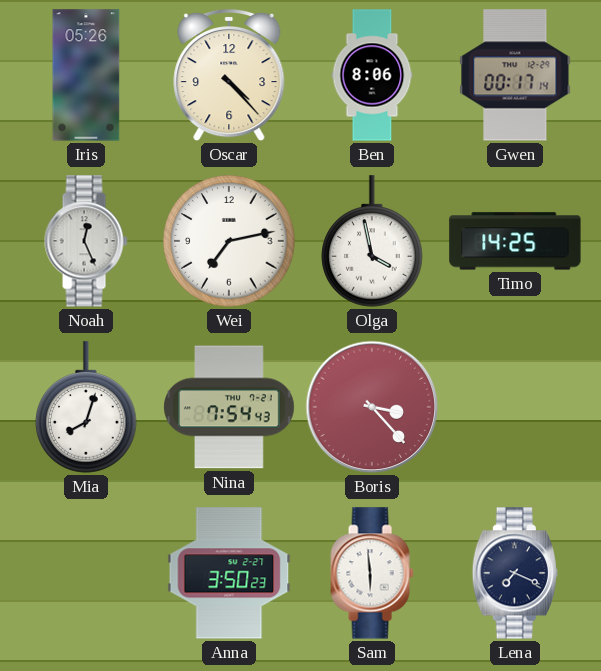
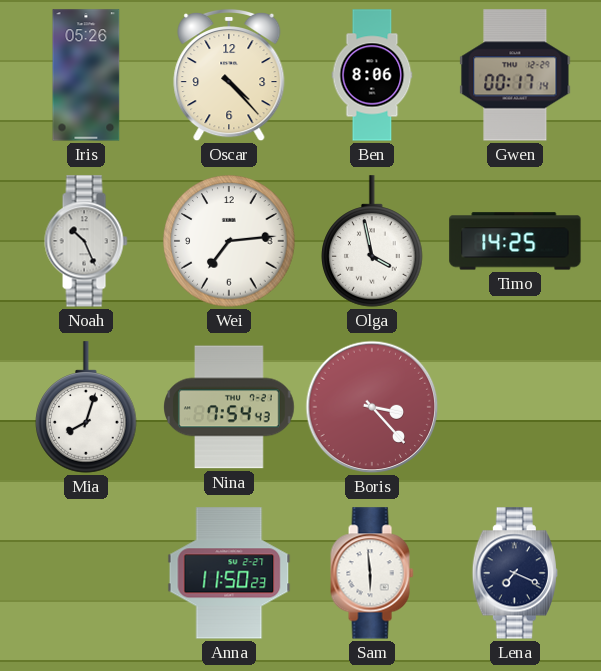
Noah: 12:26 -> 10:26 (86, 241)
Wei: 7:13 -> 7:14 (229, 241)
Anna: 3:50 -> 11:50 (229, 573)
